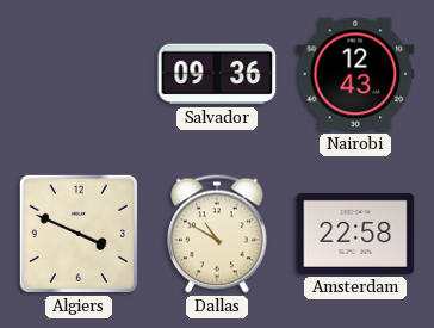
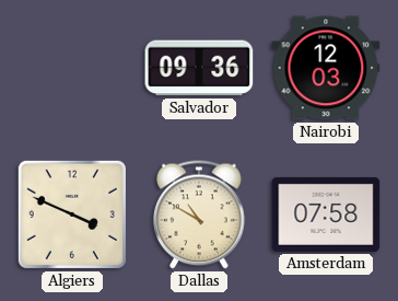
Nairobi: 12:43 -> 12:03 (326, 68)
Amsterdam: 22:58 -> 07:58 (326, 215)
